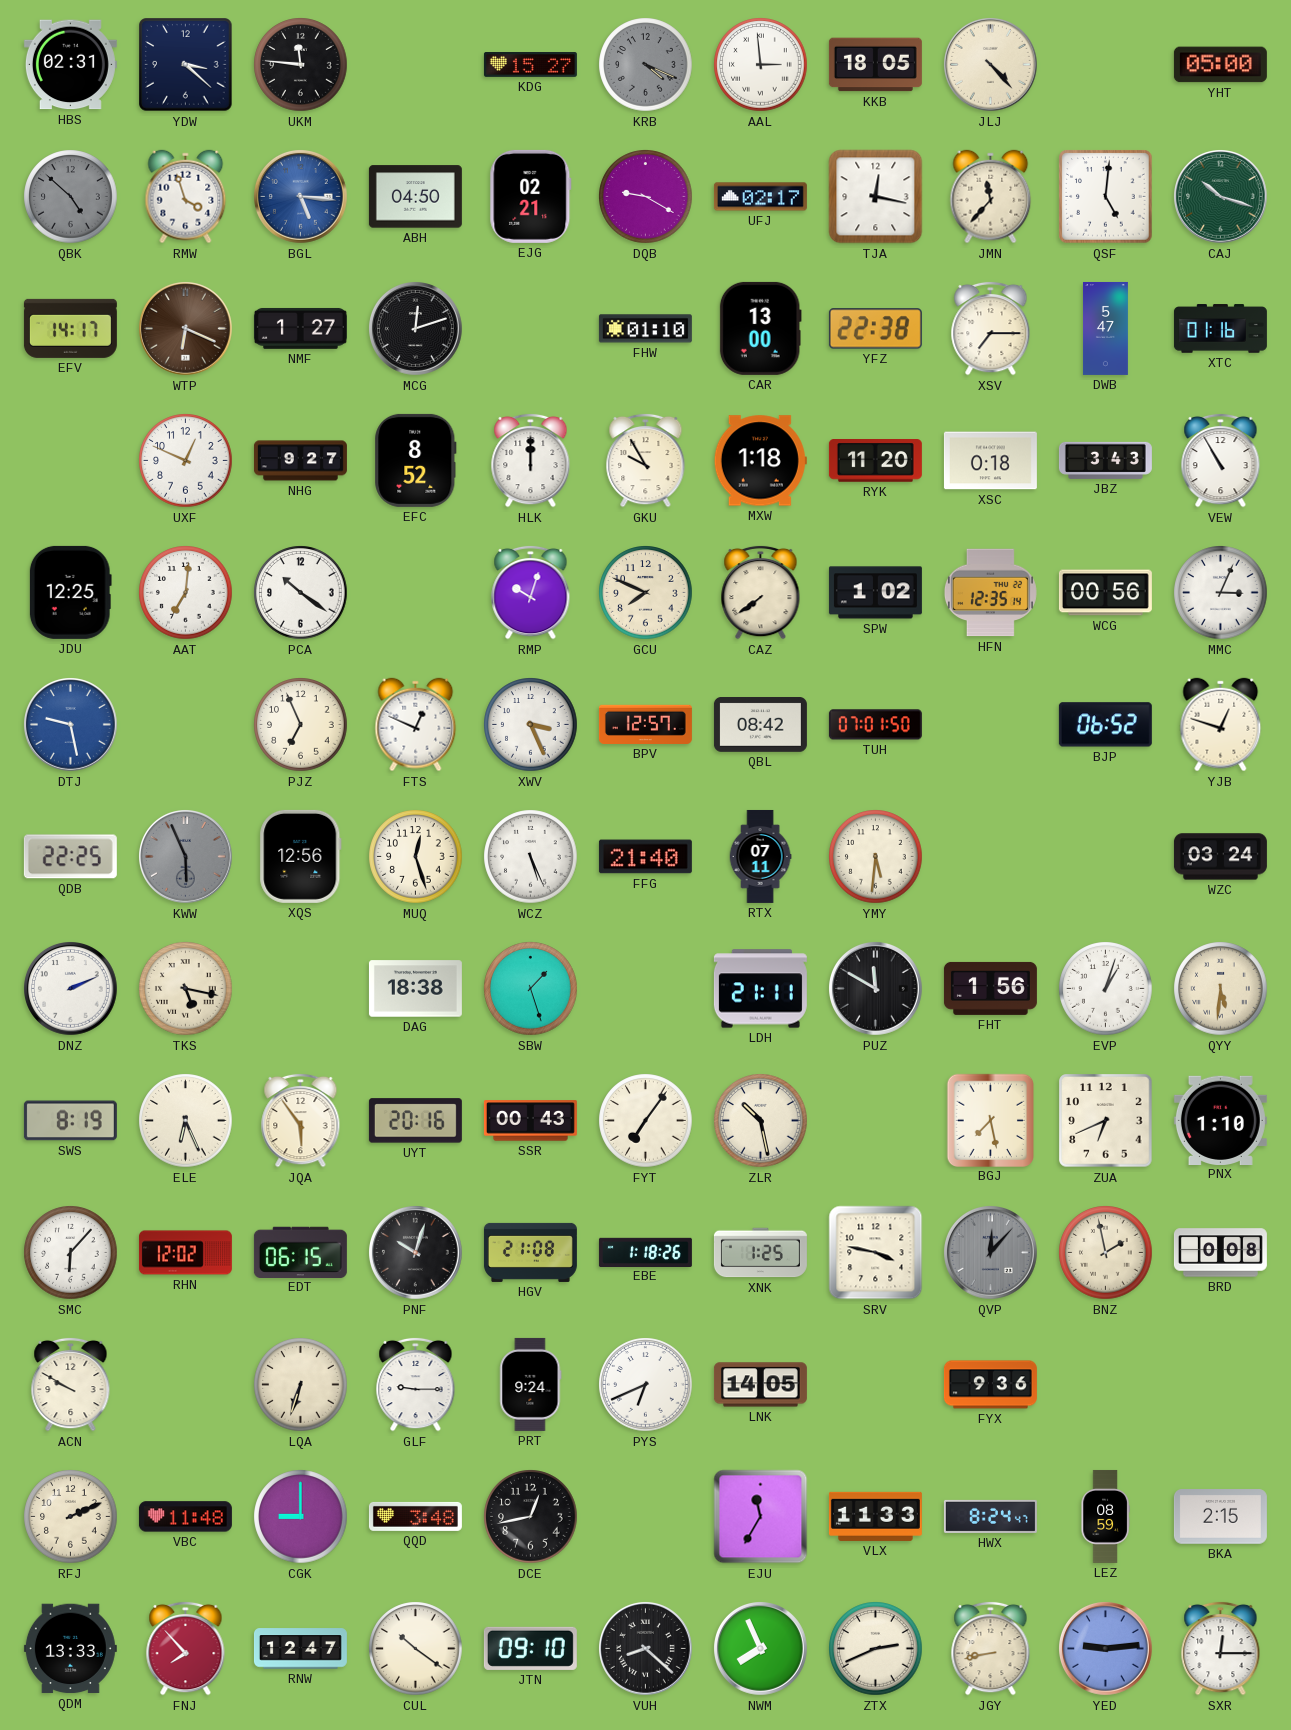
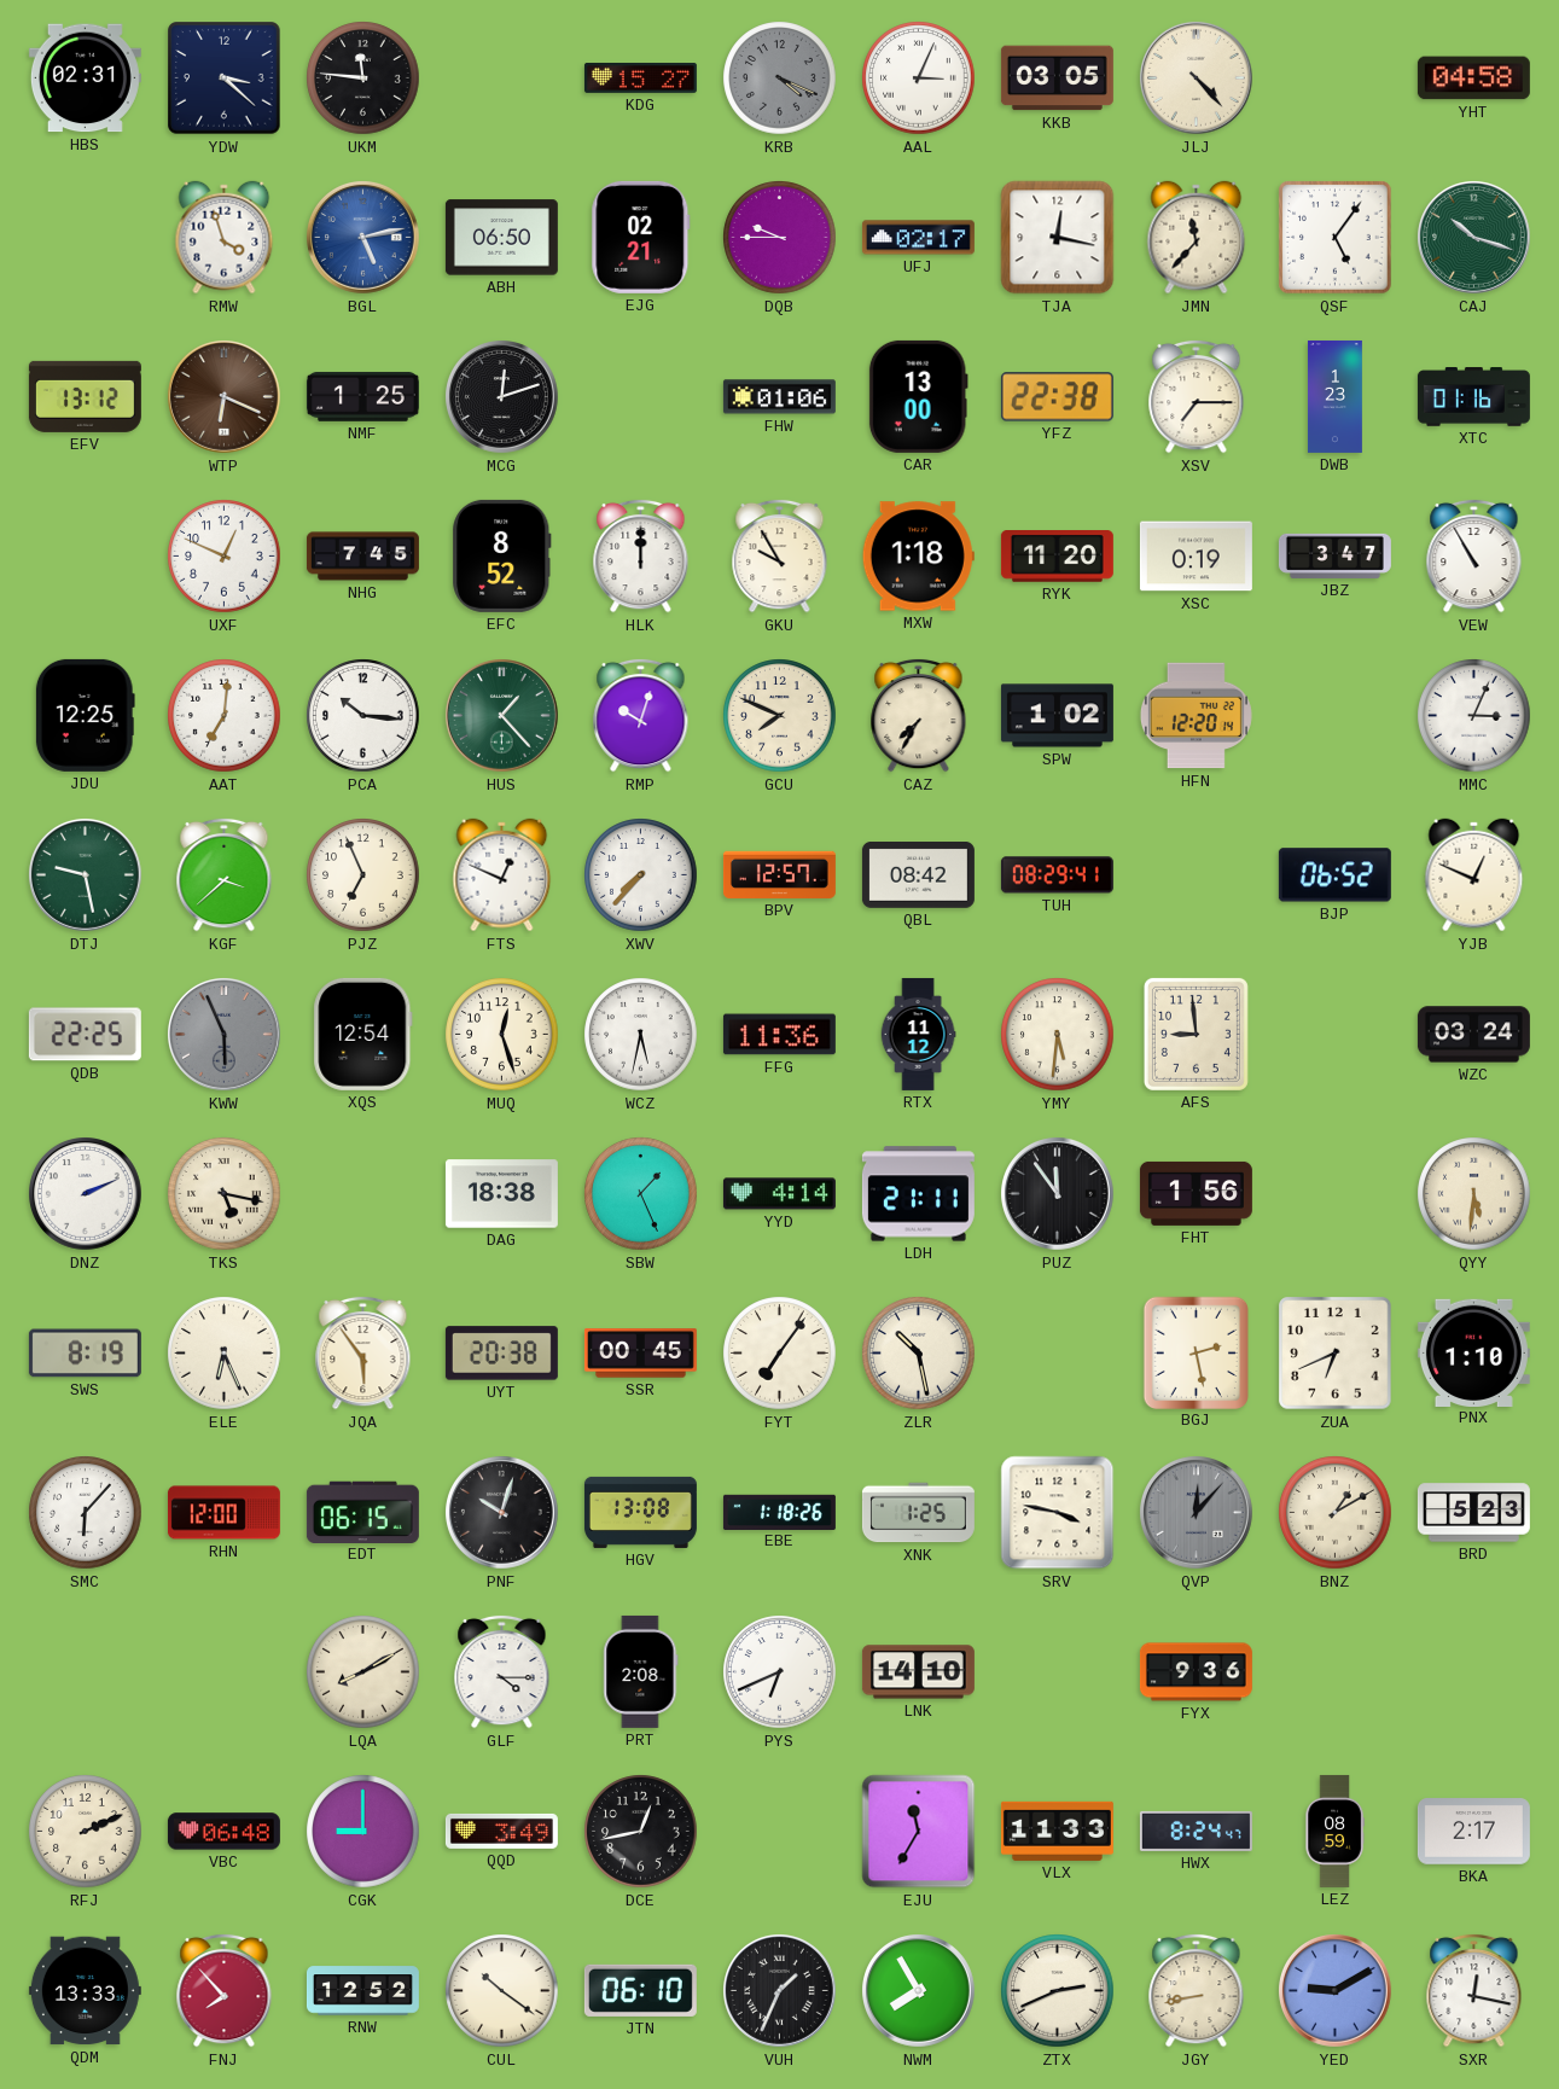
AAL: 2:59 -> 3:04 (919, 78)
KKB: 18:05 -> 03:05 (1057, 78)
YHT: 05:00 -> 04:58 (1473, 78)
QBK: 4:52 -> none (71, 197)
BGL: 5:16 -> 5:13 (363, 238)
ABH: 04:50 -> 06:50 (501, 238)
DQB: 9:20 -> 9:45 (780, 238)
QSF: 5:01 -> 5:06 (1336, 238)
EFV: 14:17 -> 13:12 (85, 396)
NMF: 1:27 -> 1:25 (362, 396)
FHW: 01:10 -> 01:06 (779, 397)
DWB: 5:47 -> 1:23 (1334, 396)
NHG: 9:27 -> 7:45 (362, 557)
XSC: 0:18 -> 0:19 (1196, 557)
JBZ: 3:43 -> 3:47 (1334, 555)
PCA: 10:21 -> 10:16 (363, 716)
HUS: none -> 1:23 (502, 716)
CAZ: 7:39 -> 7:35 (919, 715)
HFN: 12:35 -> 12:20 (1196, 716)
WCG: 00:56 -> none (1105, 593)
DTJ dial: blue -> green (86, 875)
KGF: none -> 3:38 (225, 874)
XWV: 3:26 -> 7:37 (641, 875)
TUH: 07:01 -> 08:29 (1057, 875)
YJB: 12:48 -> 12:49 (1474, 875)
XQS: 12:56 -> 12:54 (363, 1034)
WCZ: 5:26 -> 5:32 (641, 1035)
FFG: 21:40 -> 11:36 (779, 1035)
RTX: 07:11 -> 11:12 (918, 1034)
AFS: none -> 8:59 (1196, 1034)
SBW: 1:27 -> 1:26 (641, 1194)
YYD: none -> 4:14 (779, 1194)
PUZ: 11:50 -> 11:54 (1058, 1194)
EVP: 1:03 -> none (1106, 989)
UYT: 20:16 -> 20:38 (501, 1354)
SSR: 00:43 -> 00:45 (640, 1354)
BGJ: 7:28 -> 2:28 (1196, 1352)
RHN: 12:02 -> 12:00 (223, 1513)
HGV: 21:08 -> 13:08 (640, 1512)
BNZ: 1:58 -> 1:10 (1336, 1513)
BRD: 0:08 -> 5:23 (1473, 1513)
ACN: 9:50 -> none (71, 1384)
LQA: 6:33 -> 8:10 (363, 1672)
GLF: 9:15 -> 4:15 (502, 1671)
PRT: 9:24 -> 2:08 (641, 1671)
LNK: 14:05 -> 14:10 (918, 1672)
VBC: 11:48 -> 06:48 (223, 1832)
QQD: 3:48 -> 3:49 (501, 1831)
BKA: 2:15 -> 2:17 (1473, 1832)
RNW: 12:47 -> 12:52 (362, 1991)
JTN: 09:10 -> 06:10 (640, 1990)
VUH: 8:22 -> 1:34 (780, 1991)
NWM: 7:56 -> 7:55 (919, 1991)
YED: 9:14 -> 9:10 (1336, 1991)
SXR: 12:15 -> 12:17 (1474, 1990)
